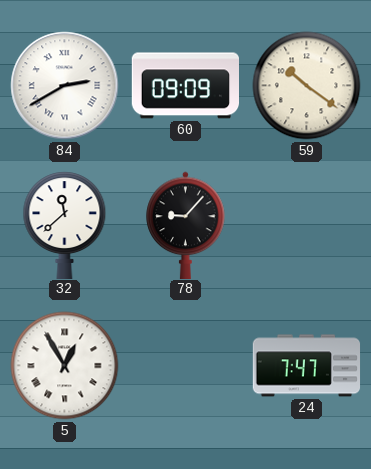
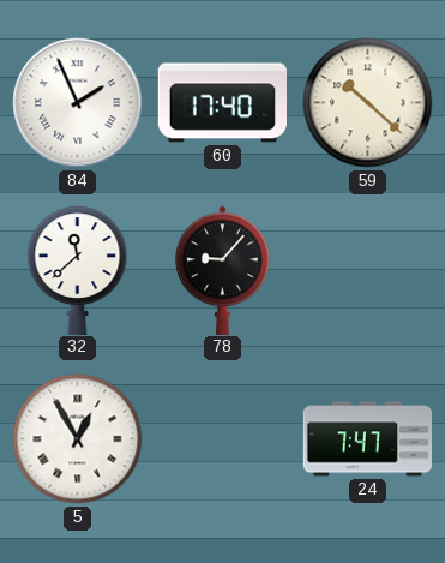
84: 2:40 -> 1:56 (78, 103)
60: 09:09 -> 17:40 (222, 103)
59: 10:21 -> 10:22 (368, 103)
